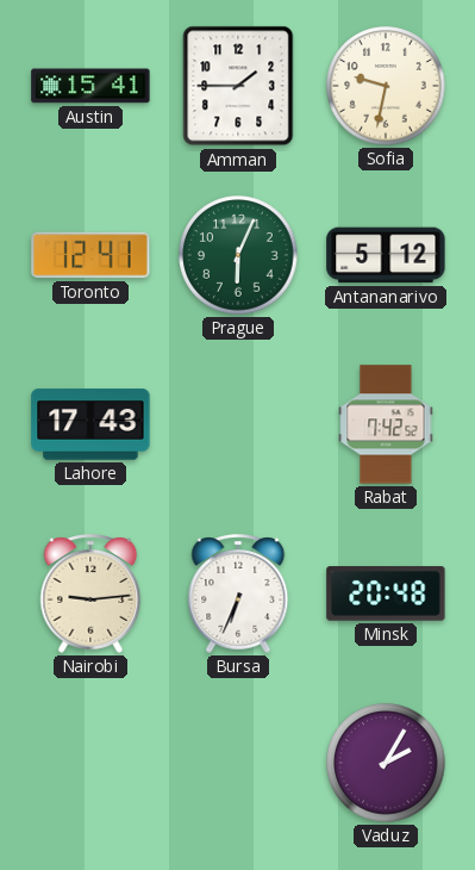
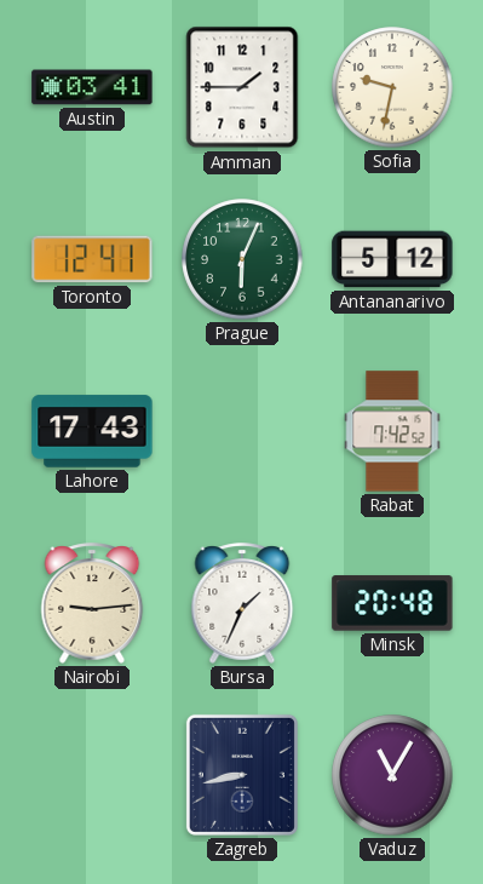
Austin: 15:41 -> 03:41 (92, 87)
Bursa: 6:34 -> 1:34 (242, 603)
Zagreb: none -> 8:43 (242, 775)
Vaduz: 2:05 -> 11:05 (392, 775)
